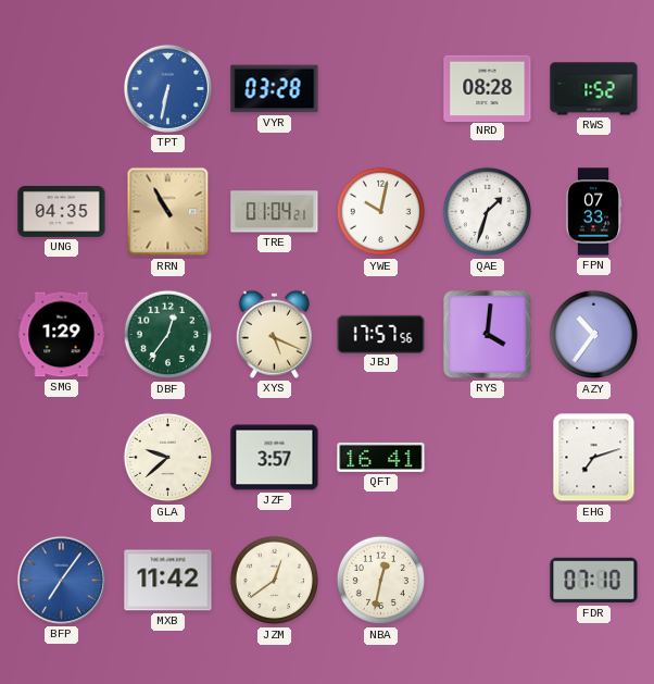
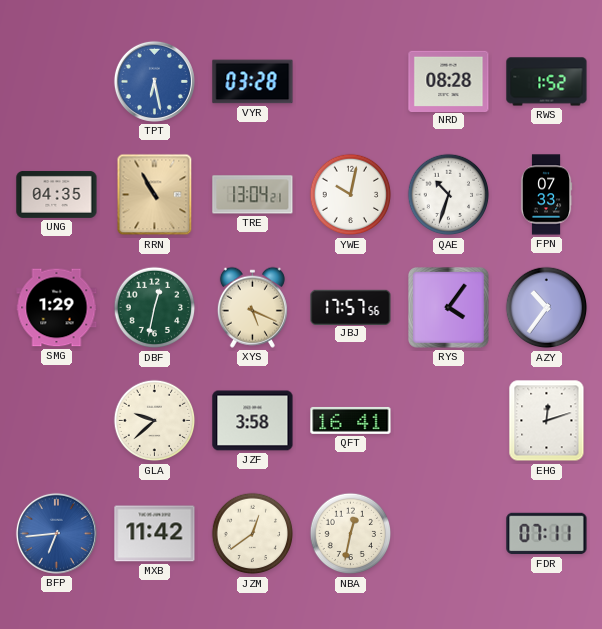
TPT: 6:32 -> 6:28 (154, 81)
TRE: 01:04 -> 13:04 (253, 195)
QAE: 1:33 -> 10:33 (449, 195)
DBF: 12:36 -> 12:32 (155, 308)
RYS: 4:01 -> 4:06 (449, 308)
JZF: 3:57 -> 3:58 (253, 421)
EHG: 7:12 -> 12:12 (547, 421)
BFP: 7:06 -> 6:44 (56, 533)
FDR: 07:10 -> 07:11 (547, 534)
